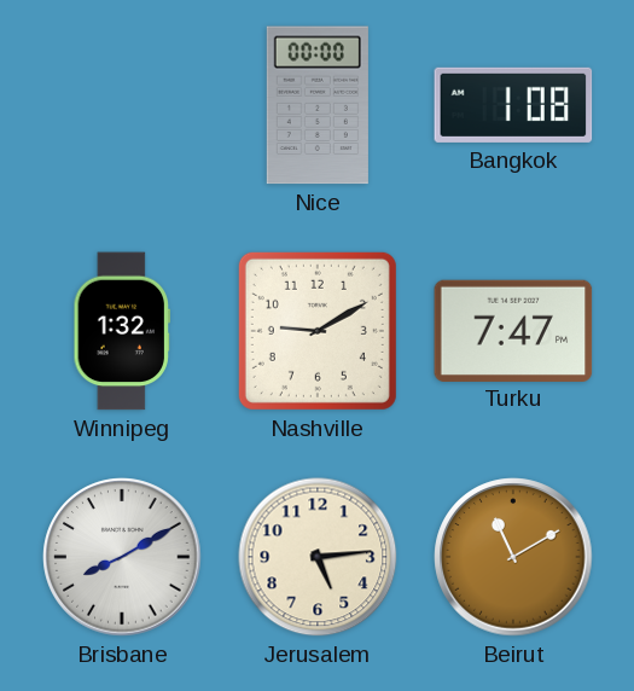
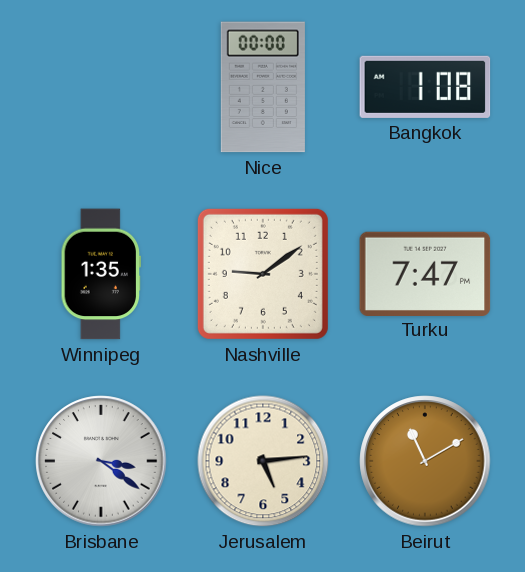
Winnipeg: 1:32 -> 1:35 (100, 274)
Nashville: 9:10 -> 9:09 (263, 274)
Brisbane: 8:10 -> 3:21 (101, 461)
